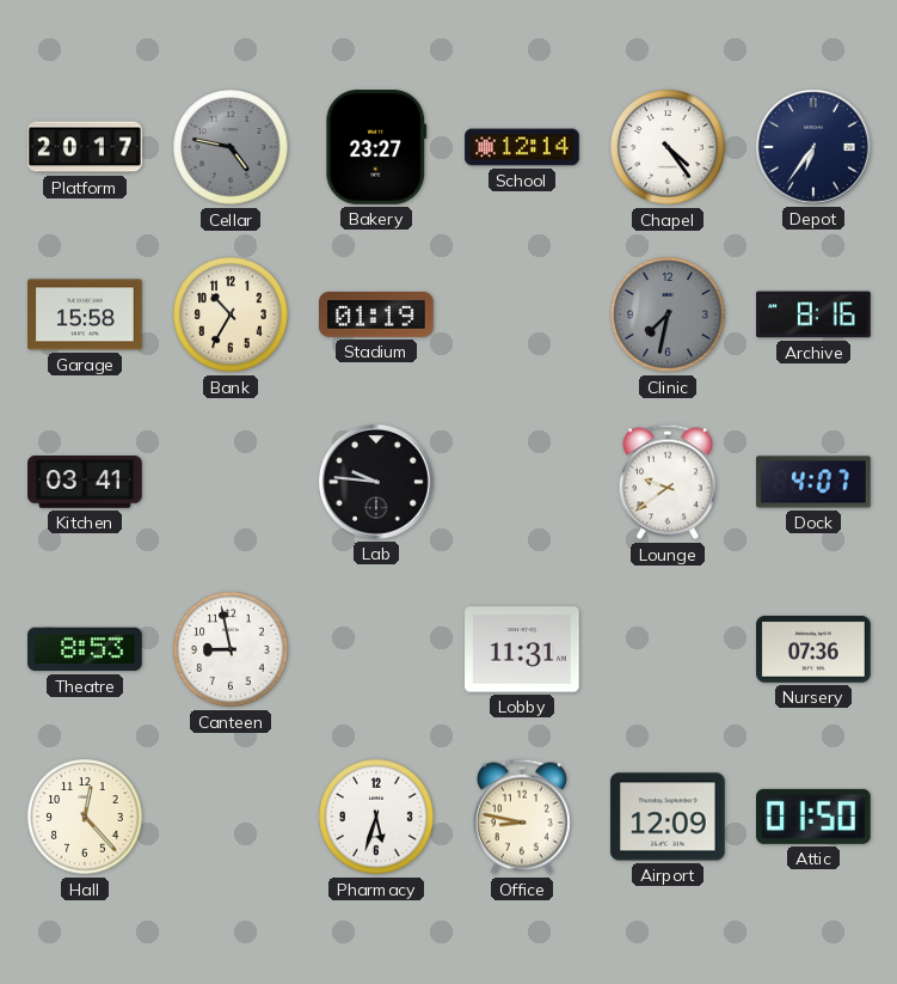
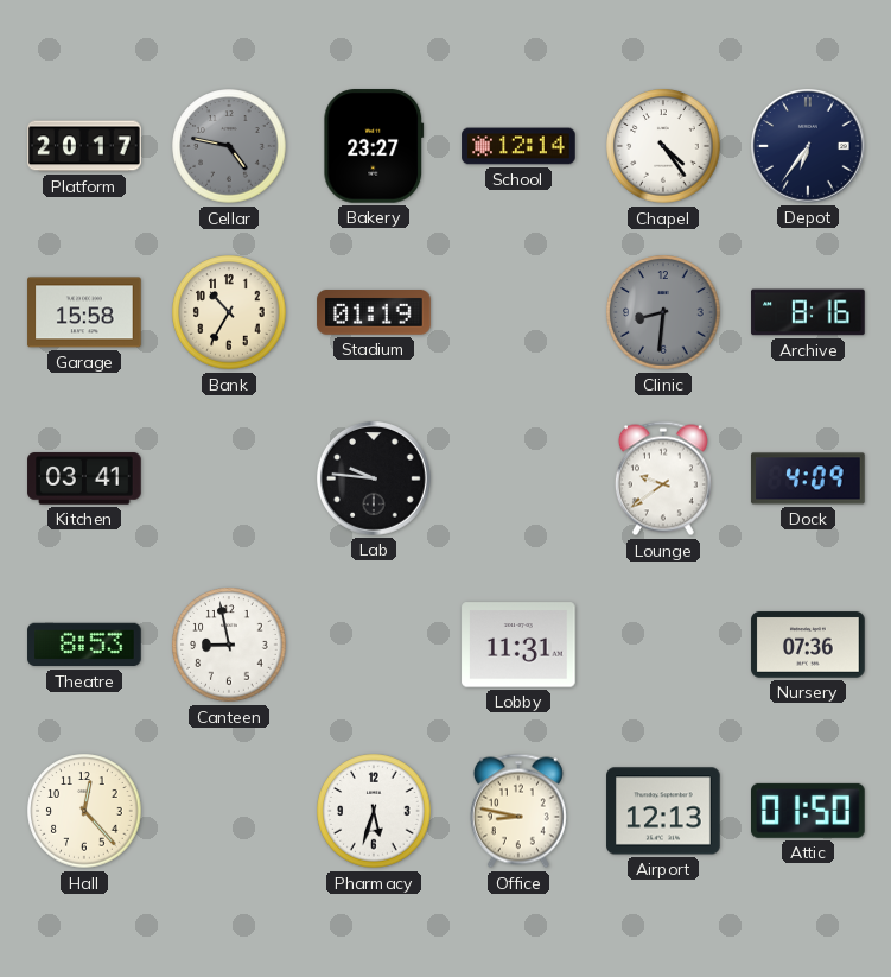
Clinic: 7:32 -> 8:31 (663, 312)
Dock: 4:07 -> 4:09 (808, 478)
Airport: 12:09 -> 12:13 (663, 811)
